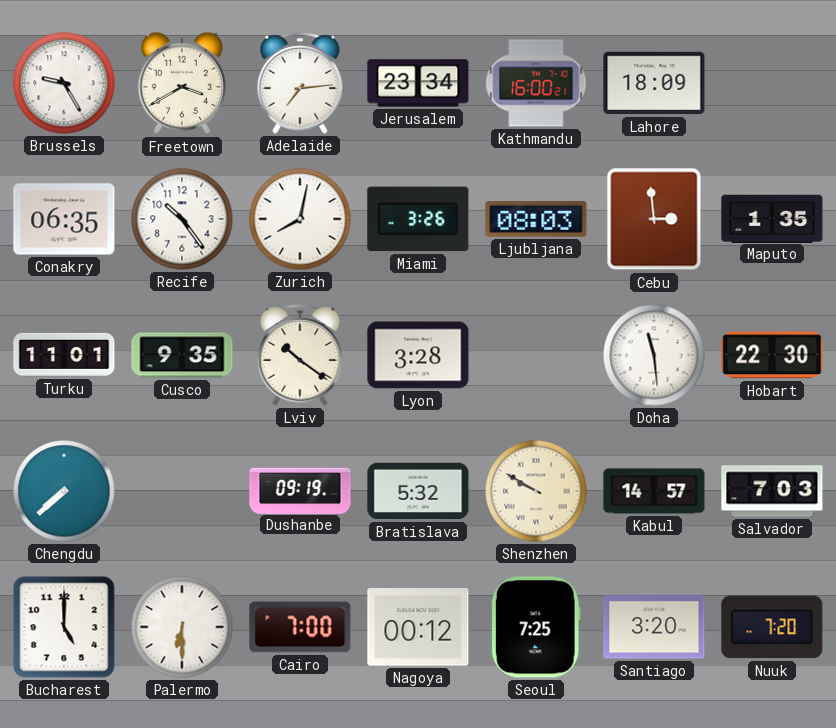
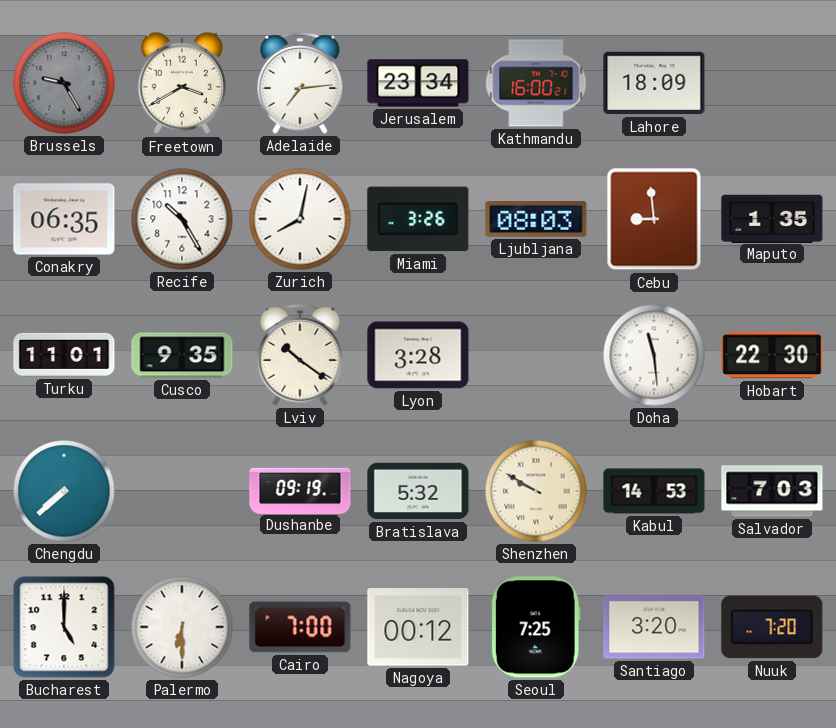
Brussels dial: white -> grey (64, 83)
Recife: 10:24 -> 10:25 (182, 219)
Cebu: 2:59 -> 8:59 (654, 219)
Kabul: 14:57 -> 14:53 (654, 491)
